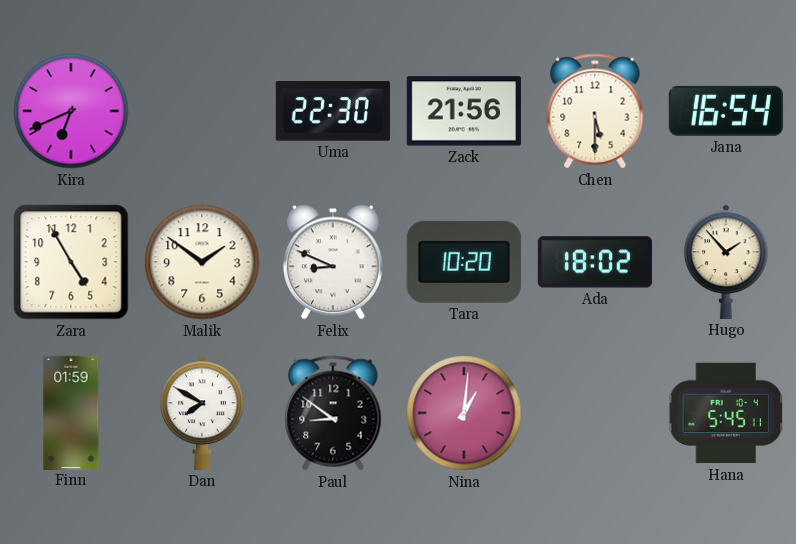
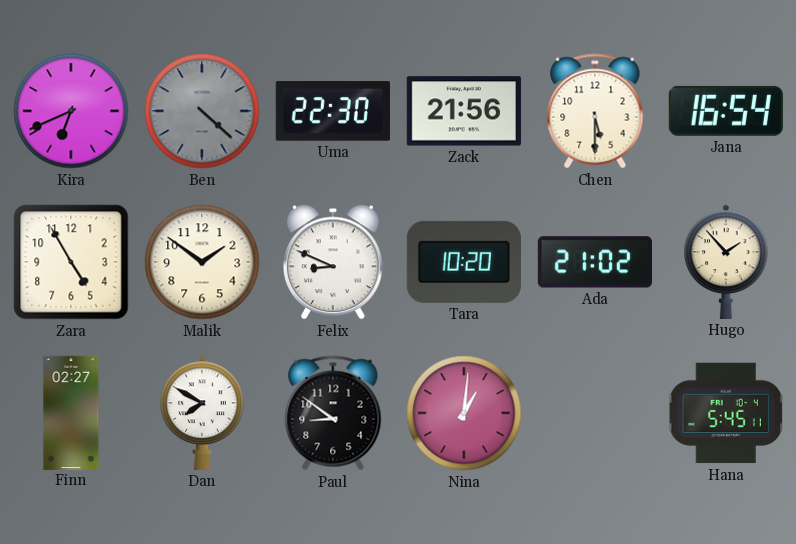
Ben: none -> 4:22 (202, 111)
Ada: 18:02 -> 21:02 (595, 262)
Finn: 01:59 -> 02:27 (71, 412)
